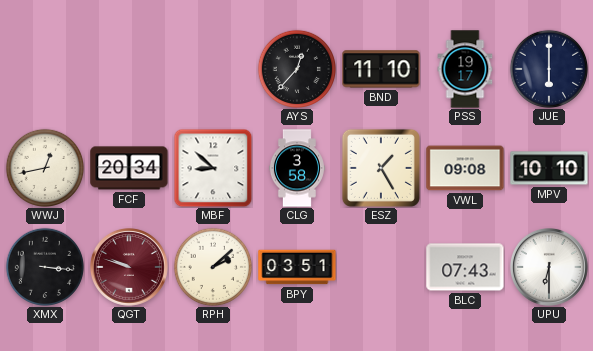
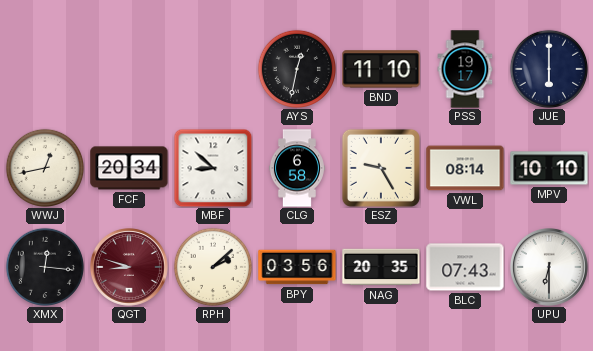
AYS: 12:37 -> 12:32 (296, 68)
CLG: 3:58 -> 6:58 (297, 168)
ESZ: 1:25 -> 9:25 (381, 168)
VWL: 09:08 -> 08:14 (465, 168)
XMX: 3:16 -> 12:16 (44, 266)
QGT: 9:48 -> 8:48 (129, 267)
BPY: 03:51 -> 03:56 (297, 267)
NAG: none -> 20:35 (381, 267)
